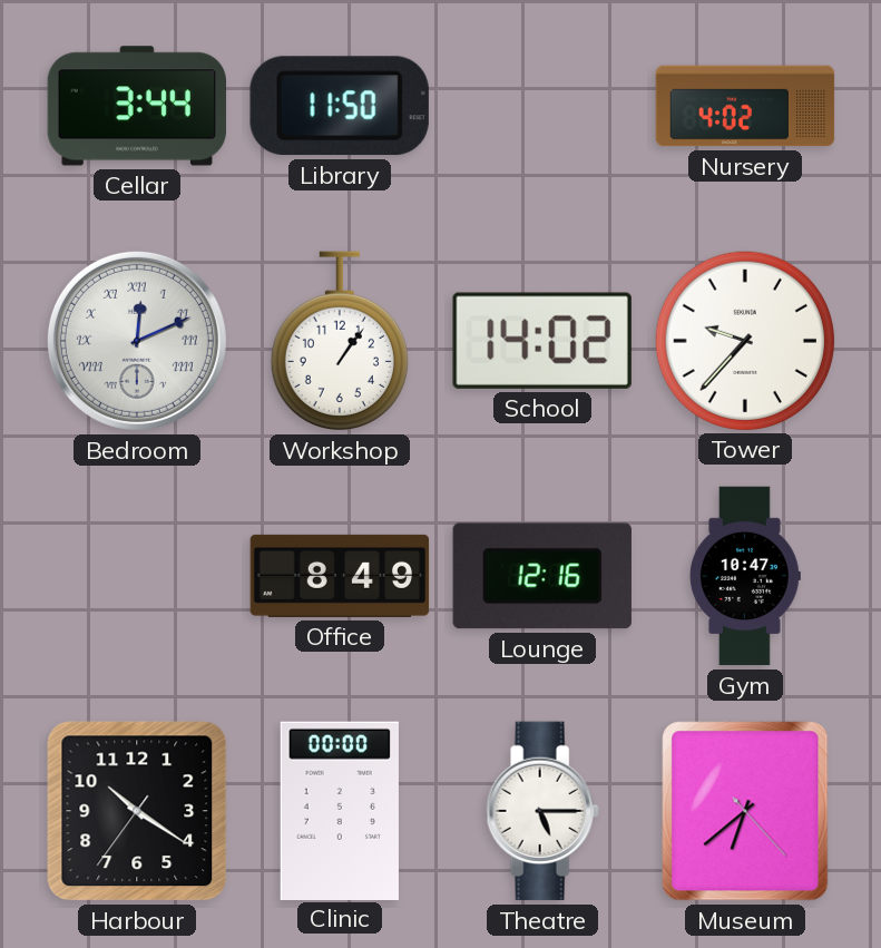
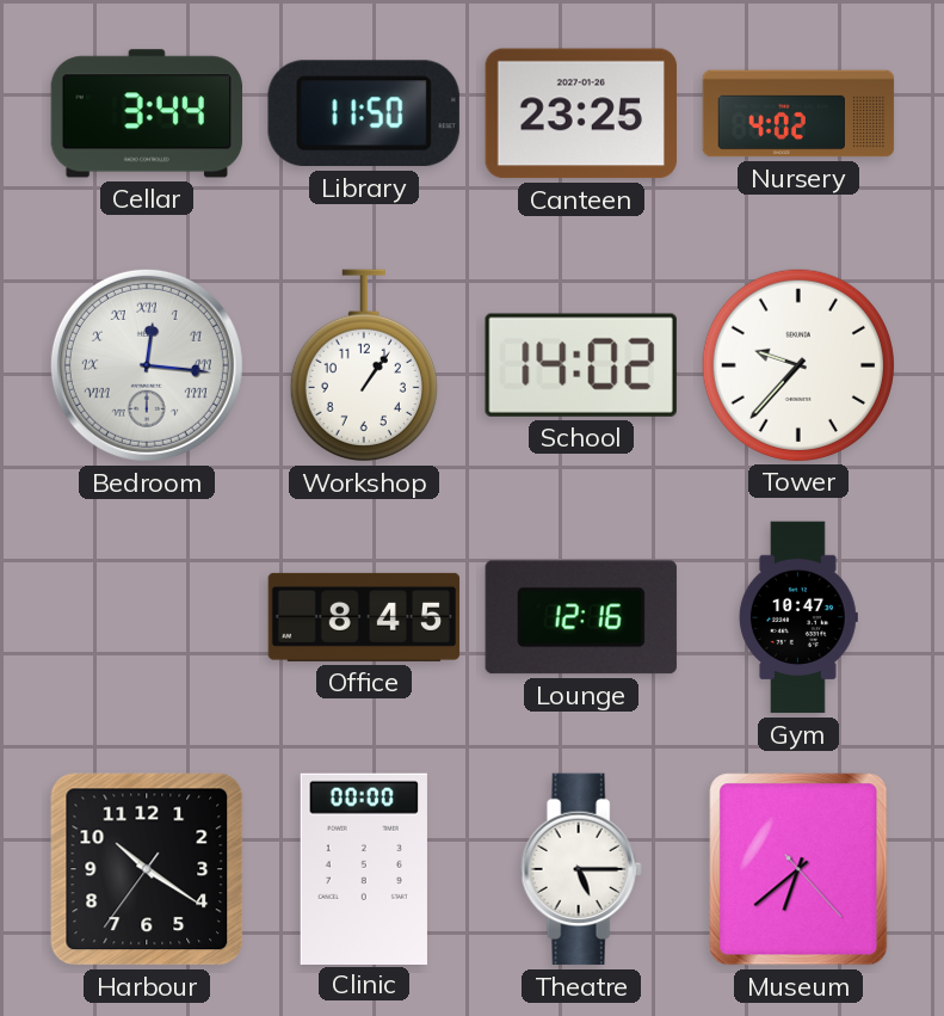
Canteen: none -> 23:25 (580, 113)
Bedroom: 12:11 -> 12:16 (147, 365)
Office: 8:49 -> 8:45 (364, 617)
